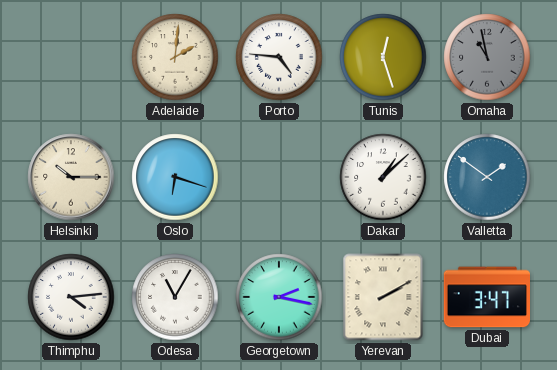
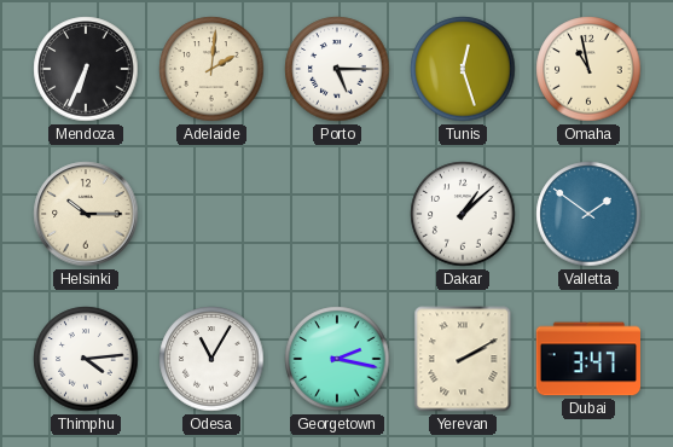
Mendoza: none -> 6:34 (86, 69)
Porto: 4:46 -> 5:15 (337, 69)
Omaha dial: grey -> cream (588, 69)
Oslo: 6:18 -> none (175, 177)
